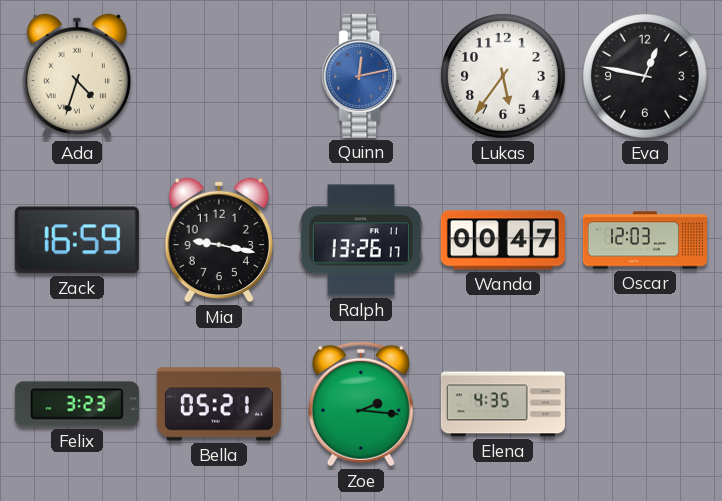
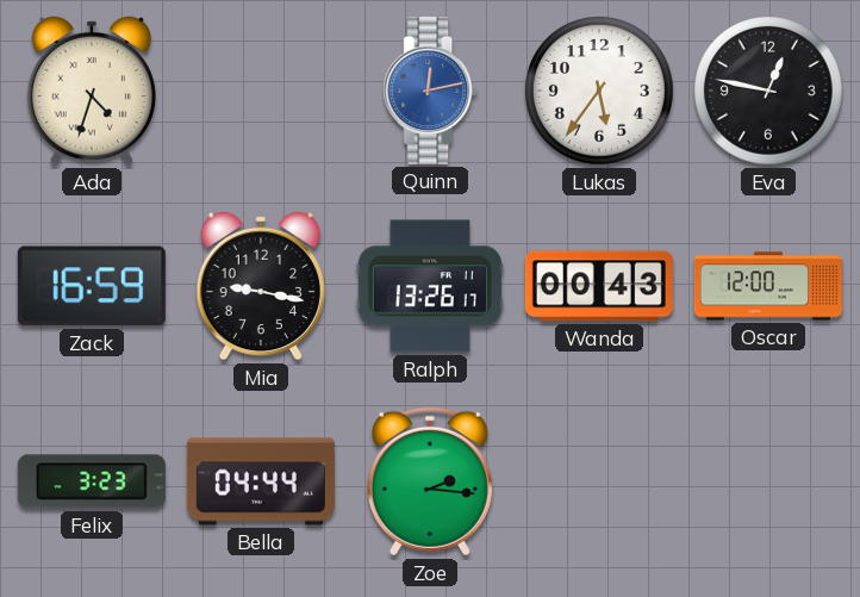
Wanda: 00:47 -> 00:43 (599, 286)
Oscar: 12:03 -> 12:00 (768, 286)
Bella: 05:21 -> 04:44 (261, 481)
Elena: 4:35 -> none (503, 404)
